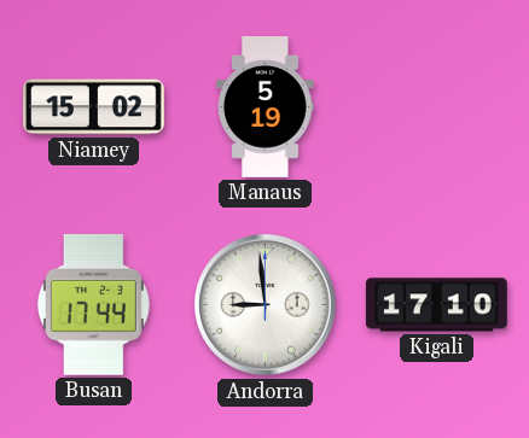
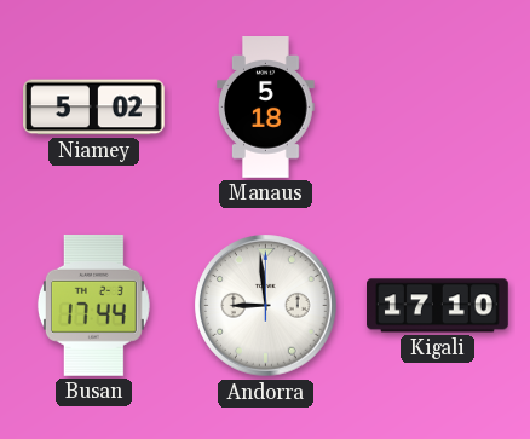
Niamey: 15:02 -> 5:02 (94, 108)
Manaus: 5:19 -> 5:18 (266, 108)
